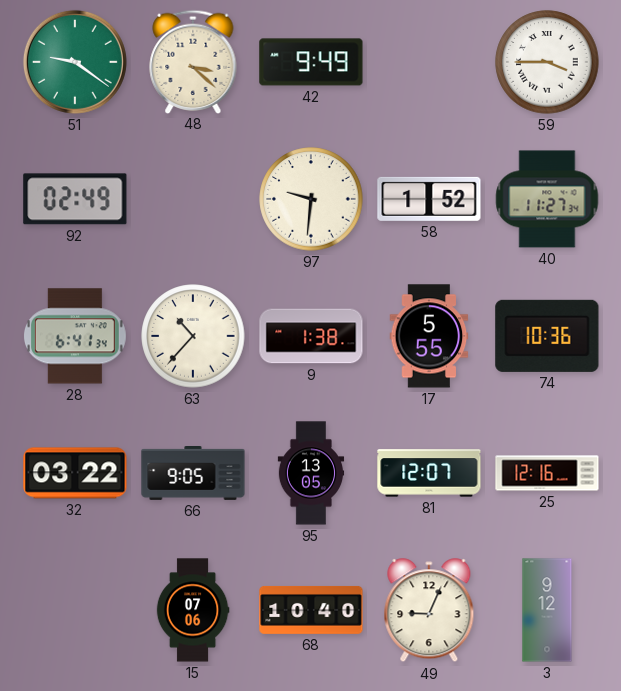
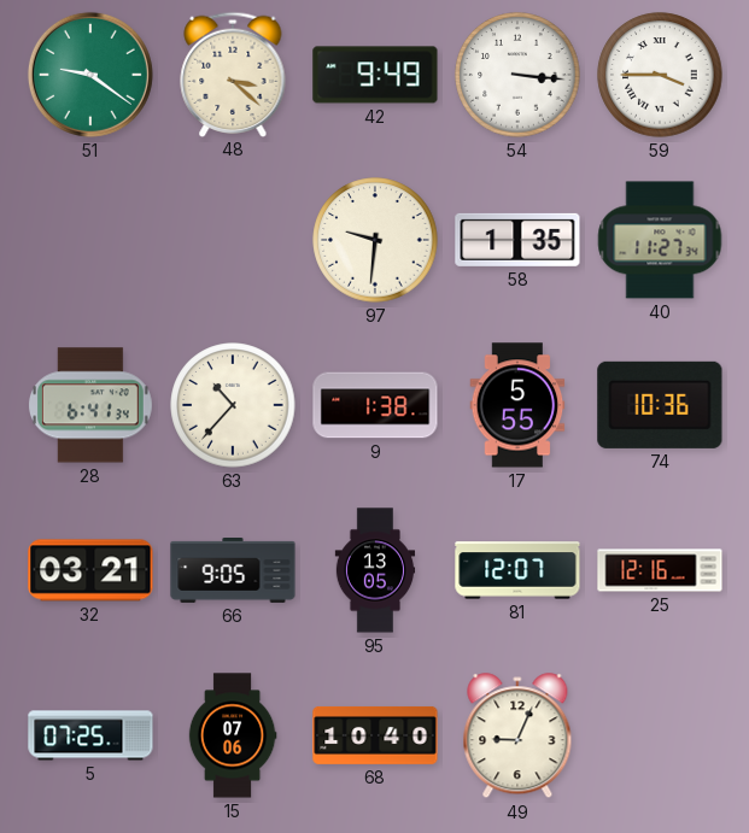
54: none -> 3:16 (517, 75)
92: 02:49 -> none (75, 199)
58: 1:52 -> 1:35 (517, 240)
32: 03:22 -> 03:21 (90, 570)
5: none -> 07:25 (90, 735)
3: 9:12 -> none (547, 610)
